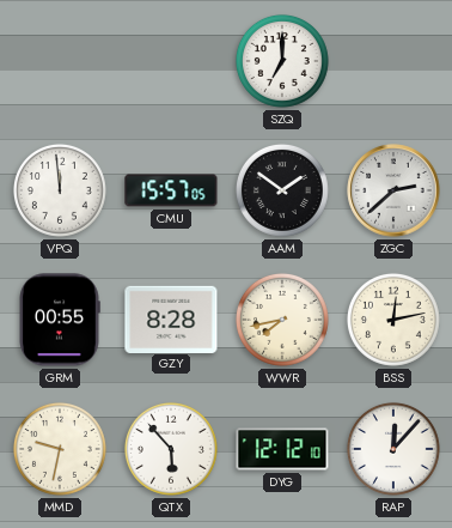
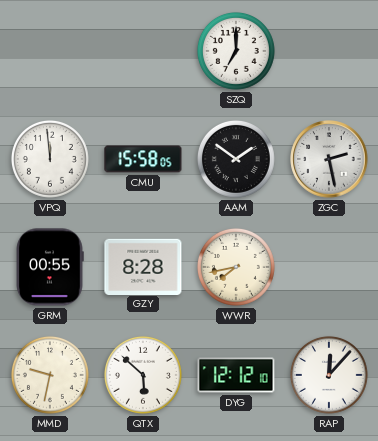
CMU: 15:57 -> 15:58 (143, 159)
ZGC: 2:38 -> 2:28 (329, 159)
BSS: 12:13 -> none (393, 320)
QTX: 5:53 -> 5:52 (143, 375)
